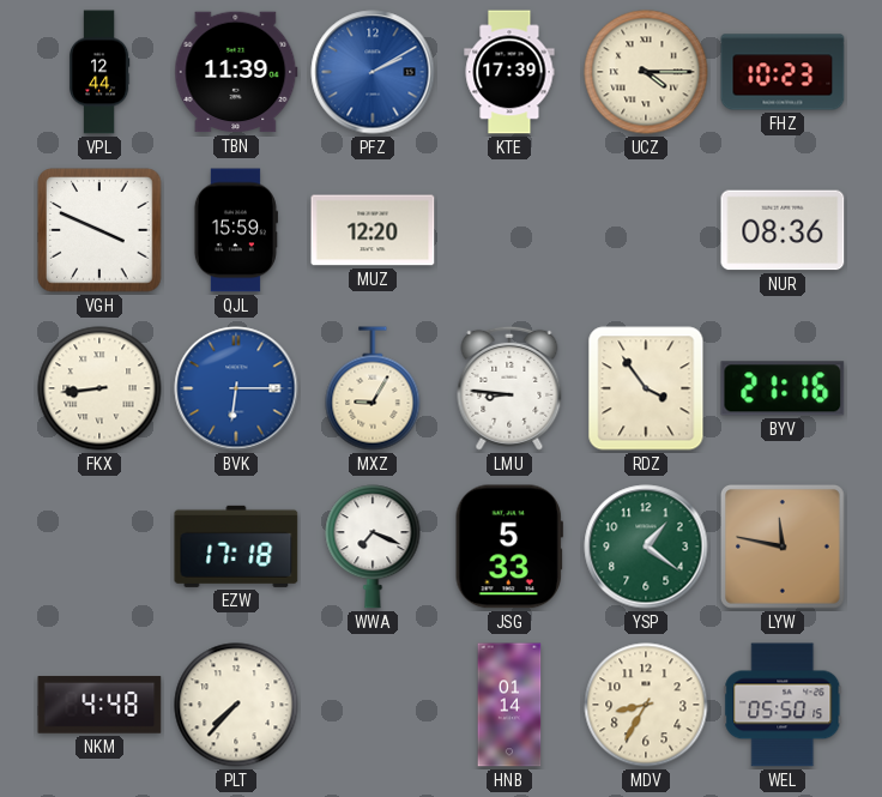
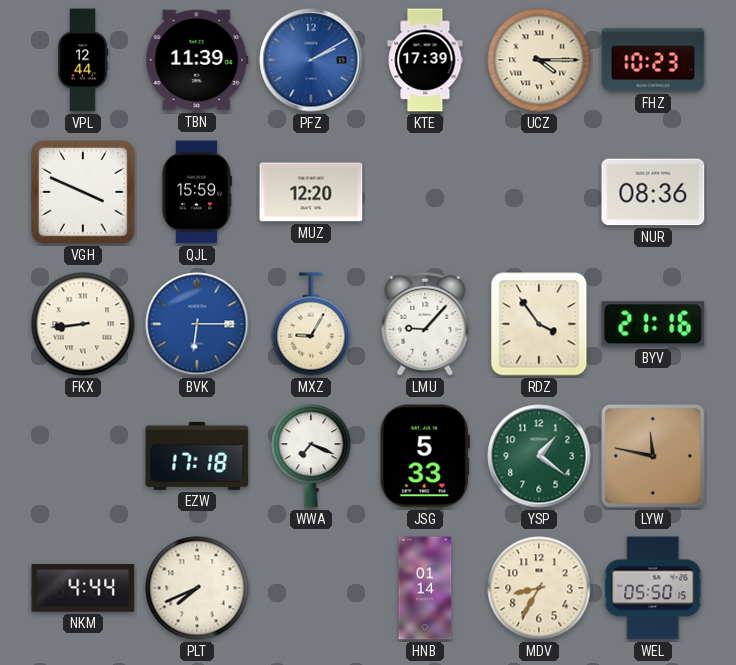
LMU: 8:46 -> 9:07 (425, 324)
NKM: 4:48 -> 4:44 (83, 588)
PLT: 7:37 -> 7:41 (197, 588)
